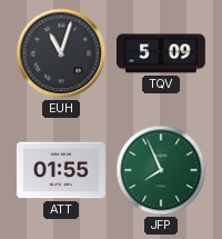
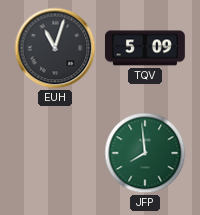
ATT: 01:55 -> none (61, 170)
JFP: 7:56 -> 7:59 (145, 153)
